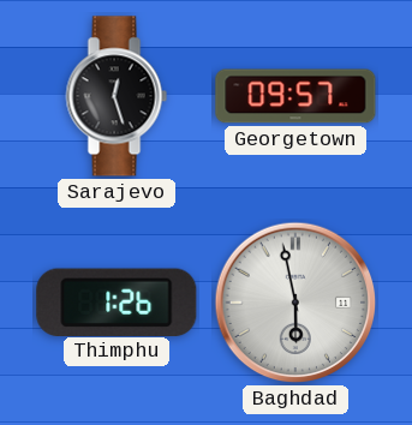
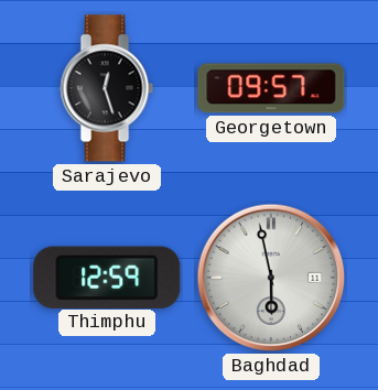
Thimphu: 1:26 -> 12:59 (107, 277)
